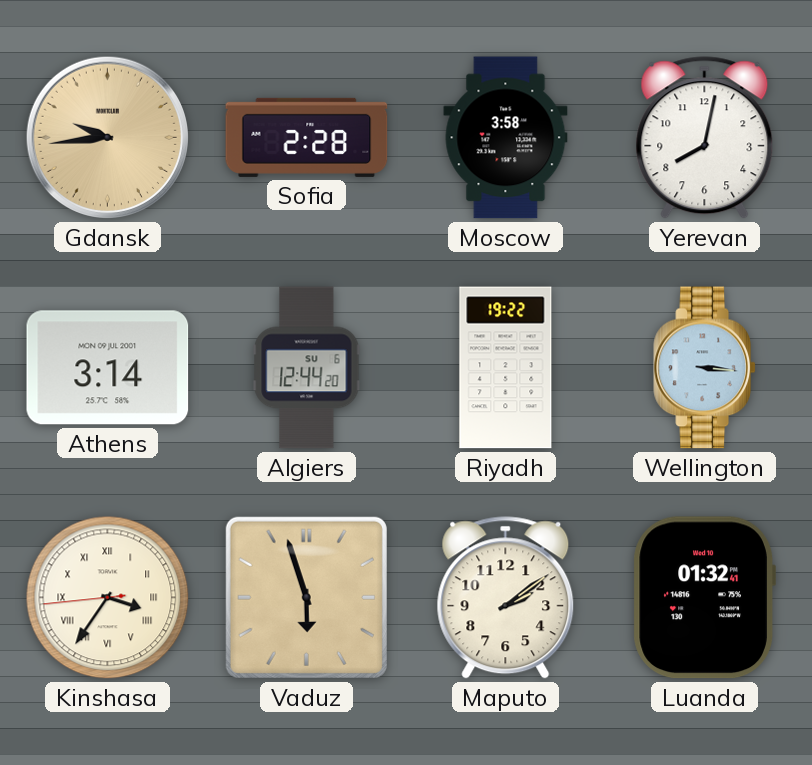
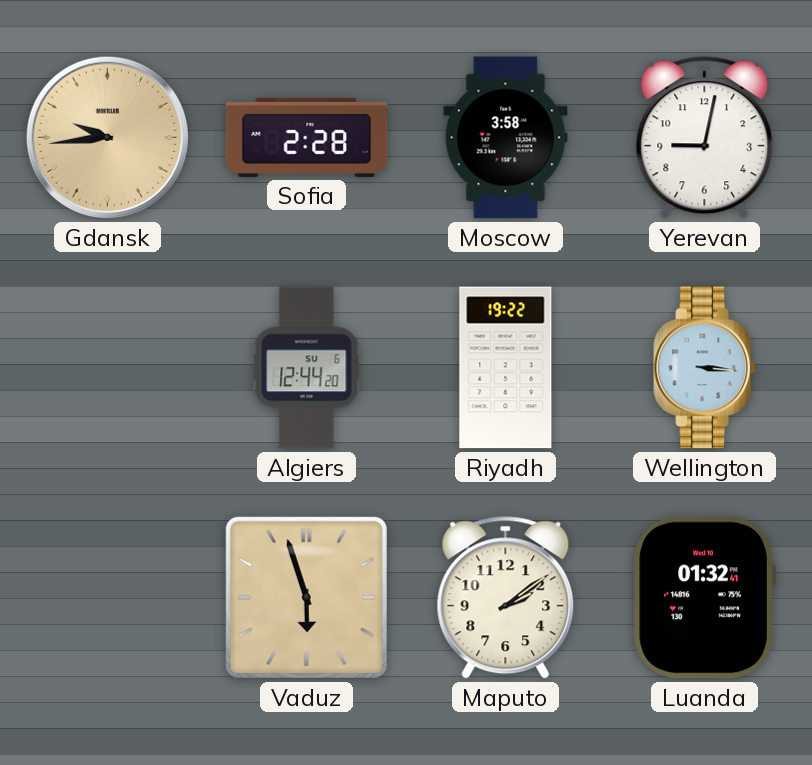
Yerevan: 8:02 -> 9:02 (705, 138)
Athens: 3:14 -> none (108, 368)
Kinshasa: 3:35 -> none (108, 598)
